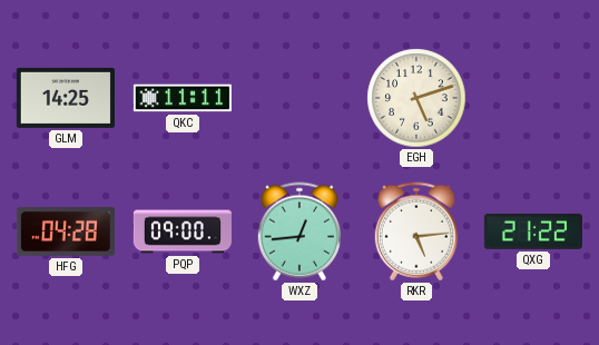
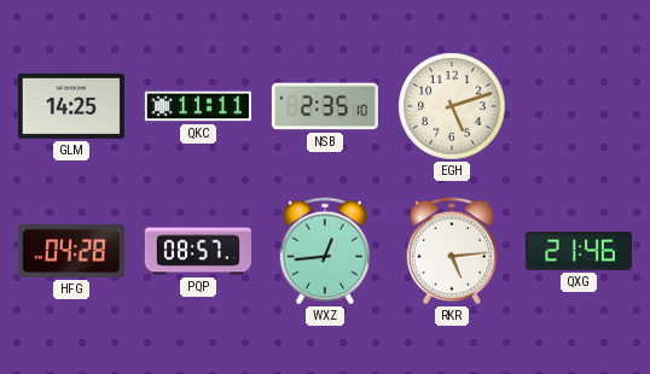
NSB: none -> 2:35 (325, 106)
PQP: 09:00 -> 08:57 (198, 251)
QXG: 21:22 -> 21:46 (579, 251)
